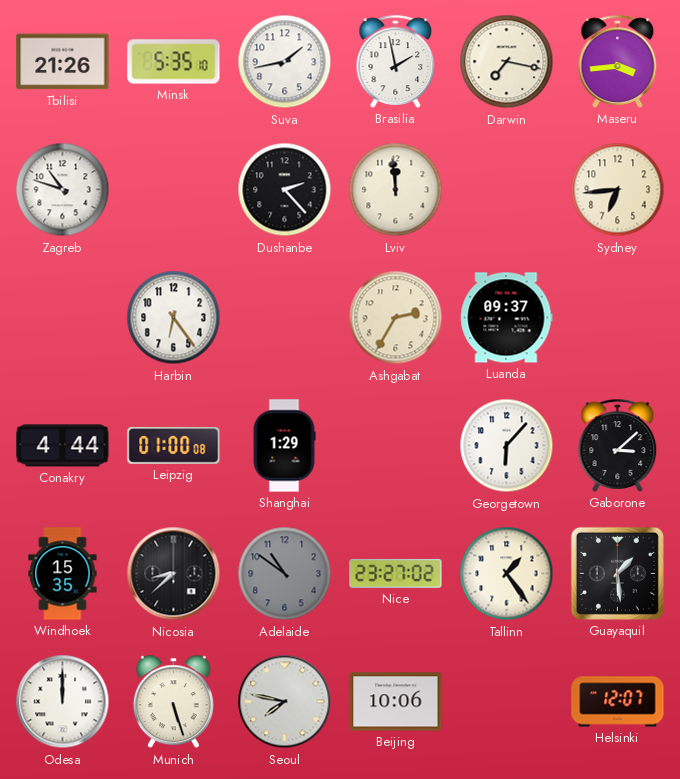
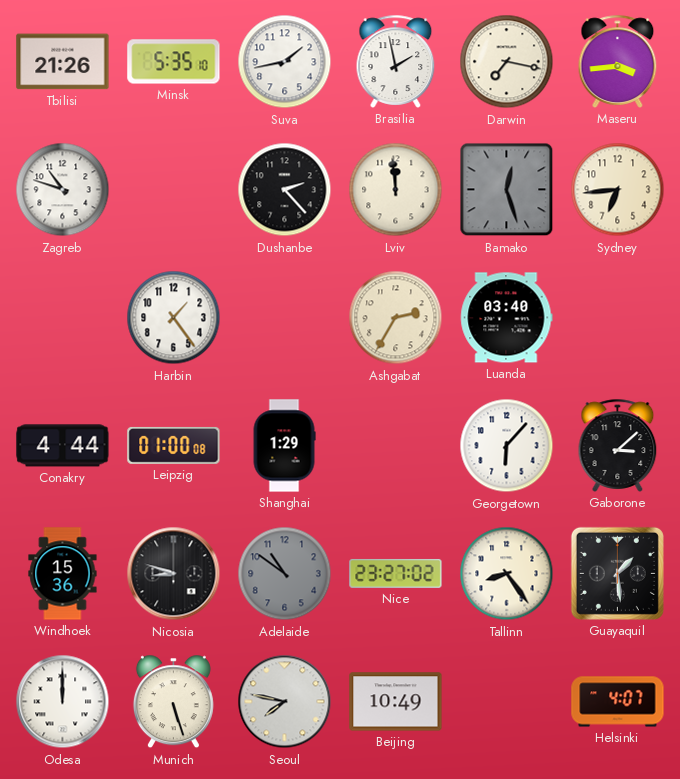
Bamako: none -> 12:27 (507, 190)
Harbin: 6:24 -> 1:24 (174, 318)
Luanda: 09:37 -> 03:40 (507, 318)
Windhoek: 15:35 -> 15:36 (63, 574)
Nicosia: 8:38 -> 8:48 (174, 574)
Tallinn: 1:24 -> 8:24 (507, 574)
Beijing: 10:06 -> 10:49 (396, 702)
Helsinki: 12:07 -> 4:07 (618, 702)
